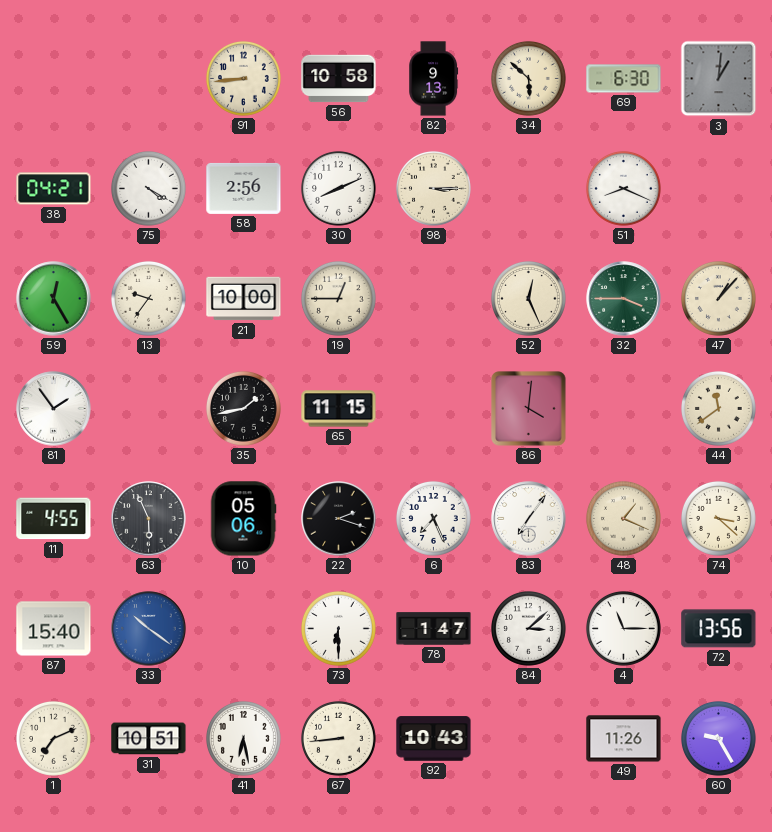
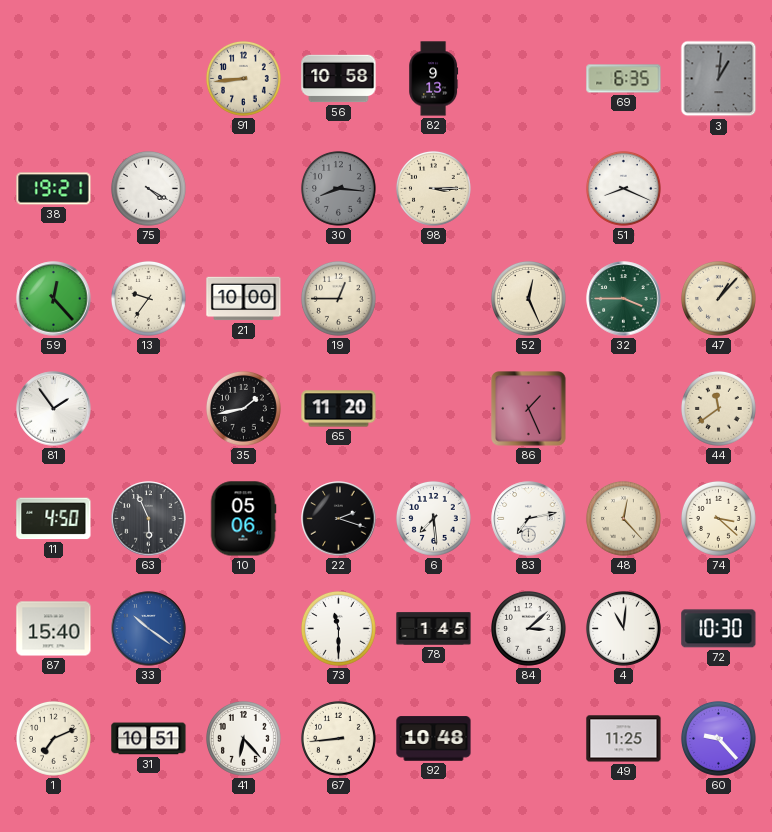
34: 5:52 -> none (528, 78)
69: 6:30 -> 6:35 (624, 79)
38: 04:21 -> 19:21 (54, 189)
58: 2:56 -> none (244, 188)
30: 8:11 -> 8:16 (338, 188)
30 dial: white -> grey (338, 188)
59: 12:25 -> 12:23 (54, 299)
65: 11:15 -> 11:20 (339, 409)
86: 4:01 -> 1:26 (529, 409)
11: 4:55 -> 4:50 (54, 519)
6: 7:26 -> 7:29 (433, 518)
83: 7:06 -> 7:13 (529, 519)
48: 1:19 -> 12:23 (623, 518)
73: 6:30 -> 11:30 (338, 628)
78: 1:47 -> 1:45 (434, 629)
4: 11:15 -> 11:01 (623, 628)
72: 13:56 -> 10:30 (719, 629)
41: 6:28 -> 6:23 (243, 738)
92: 10:43 -> 10:48 (434, 739)
49: 11:26 -> 11:25 (624, 739)
60: 9:25 -> 9:23 (718, 738)
